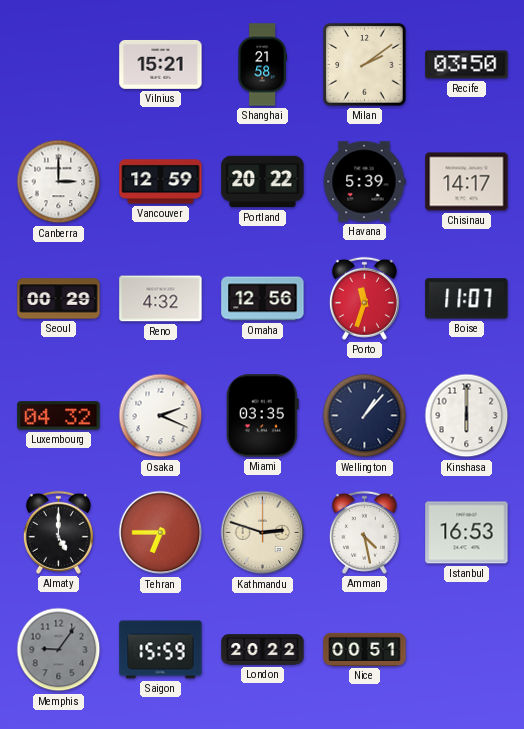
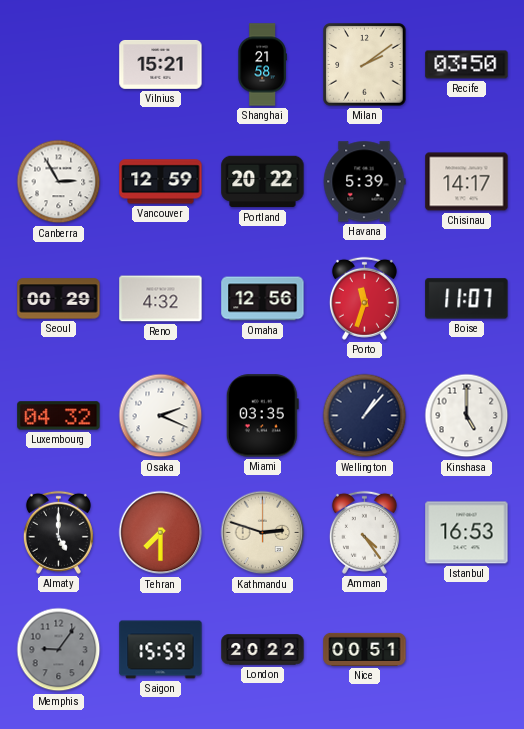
Canberra: 3:00 -> 2:55 (59, 182)
Kinshasa: 6:00 -> 5:00 (467, 416)
Tehran: 6:45 -> 7:30 (161, 533)
Amman: 4:28 -> 4:24 (364, 532)
